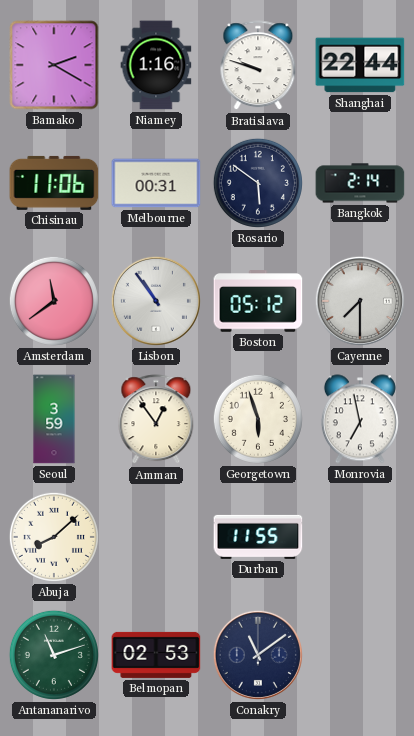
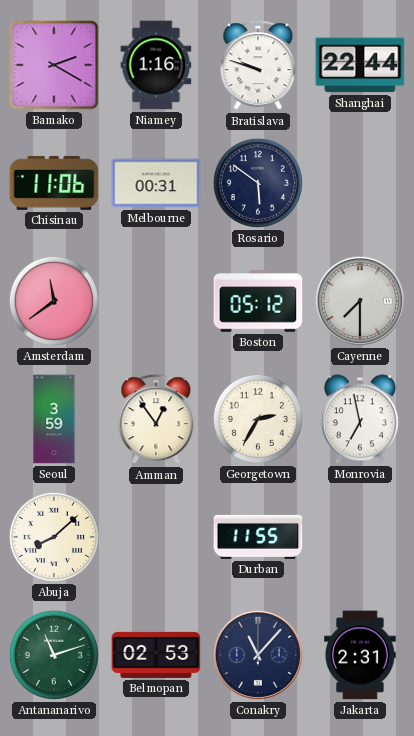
Bangkok: 2:14 -> none (360, 183)
Lisbon: 10:54 -> none (156, 301)
Georgetown: 5:57 -> 2:35 (258, 419)
Conakry: 11:09 -> 11:07 (258, 655)
Jakarta: none -> 2:31 (360, 655)
